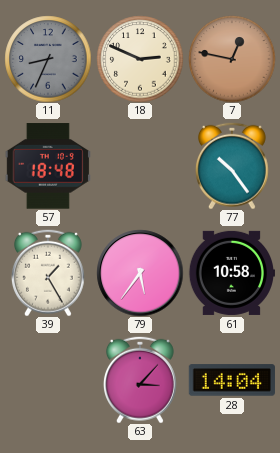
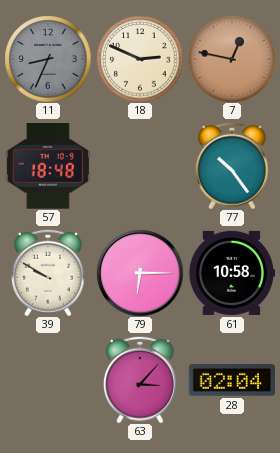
39: 1:25 -> 9:50 (48, 273)
79: 5:36 -> 6:15 (140, 273)
28: 14:04 -> 02:04 (232, 380)
